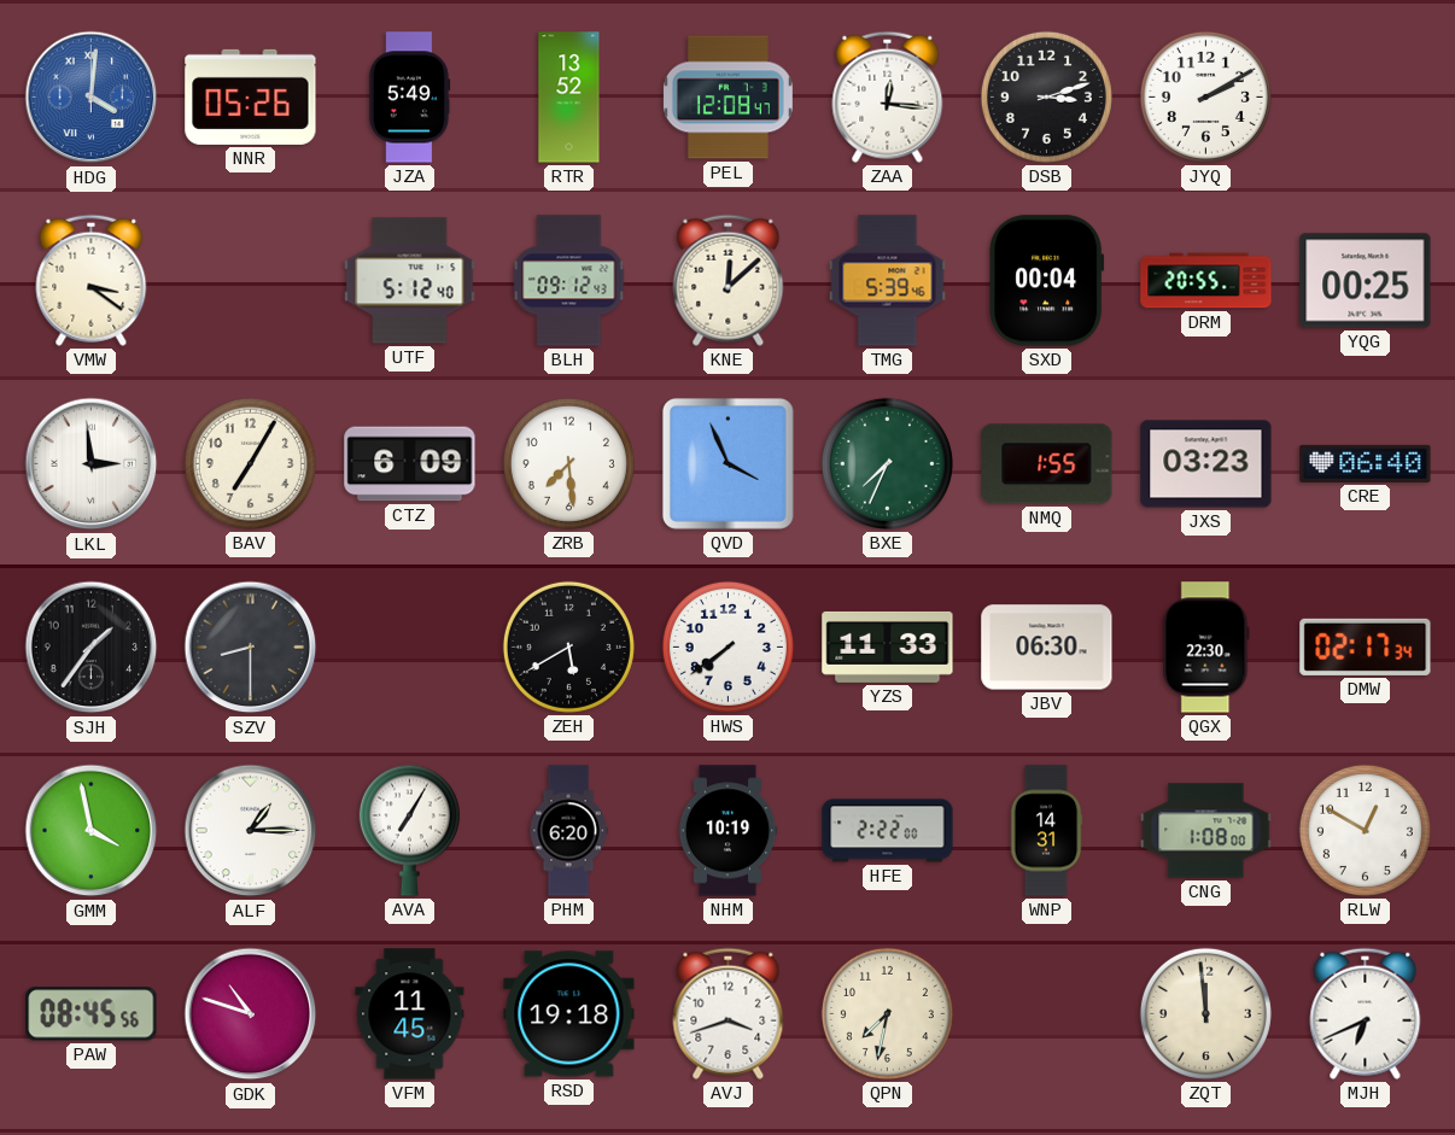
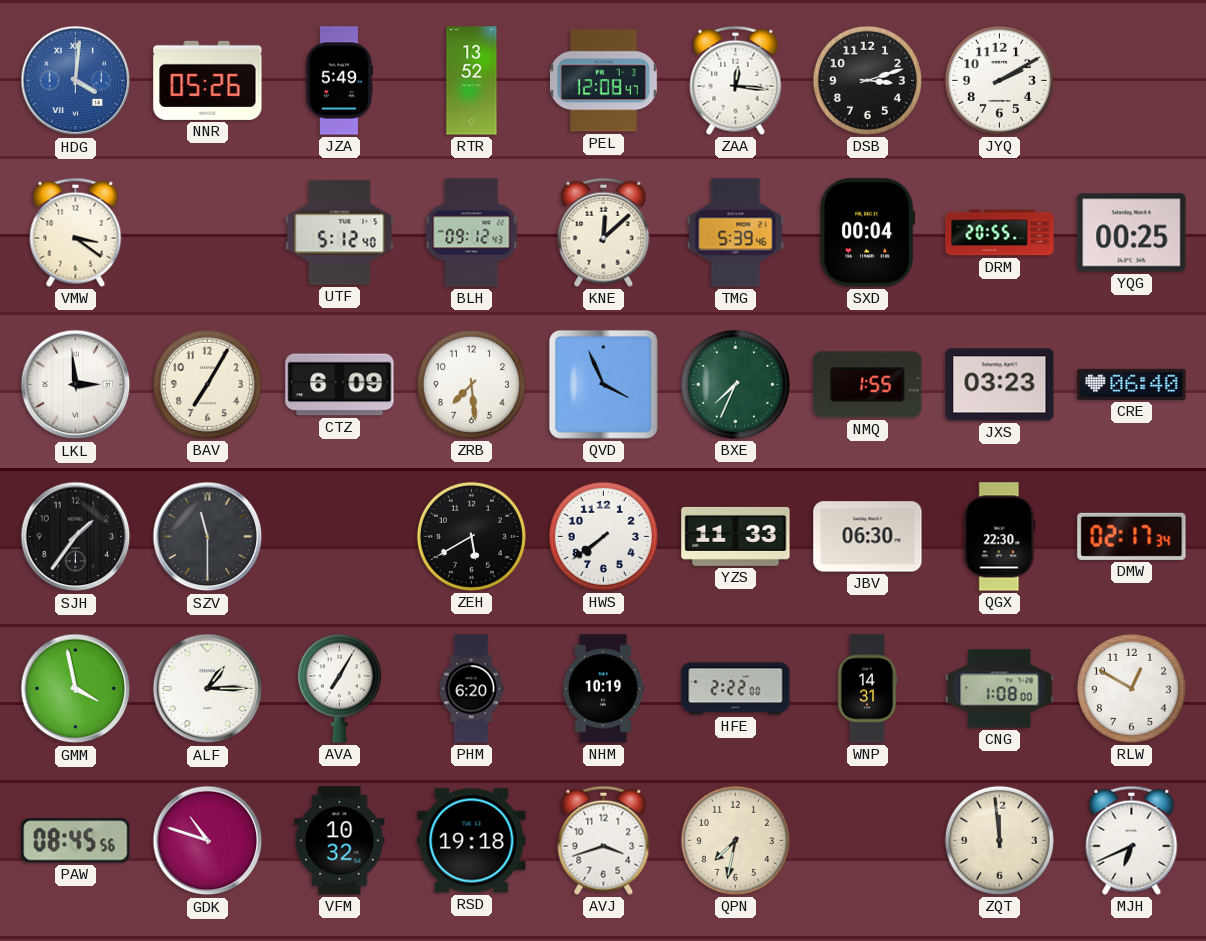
SZV: 8:30 -> 11:30 (208, 537)
VFM: 11:45 -> 10:32 (340, 841)
